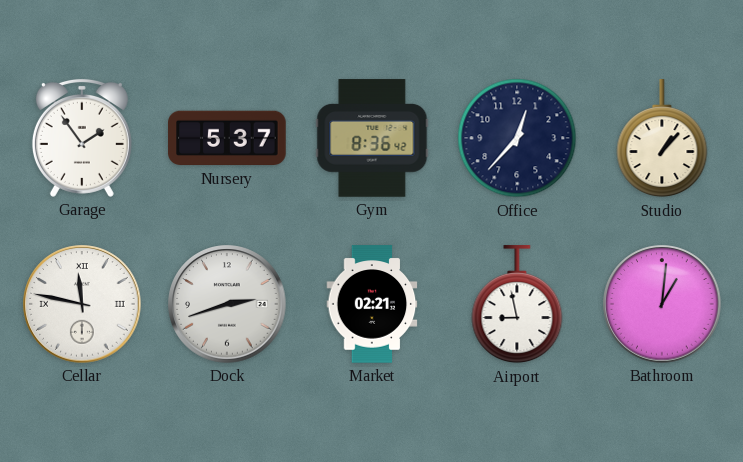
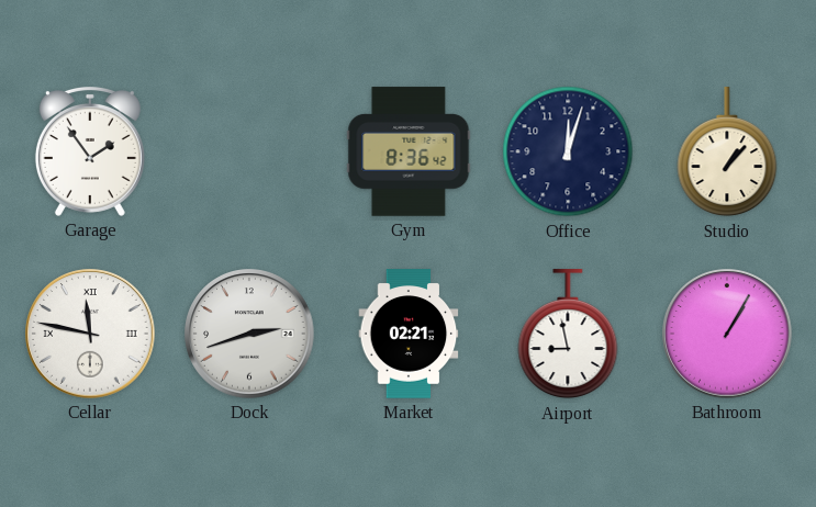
Nursery: 5:37 -> none (227, 138)
Office: 12:37 -> 12:03 (568, 151)
Bathroom: 1:01 -> 1:05 (727, 334)
